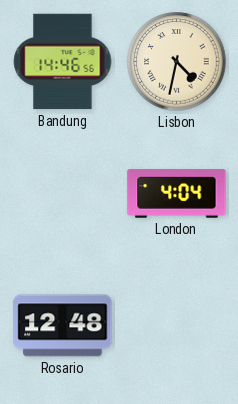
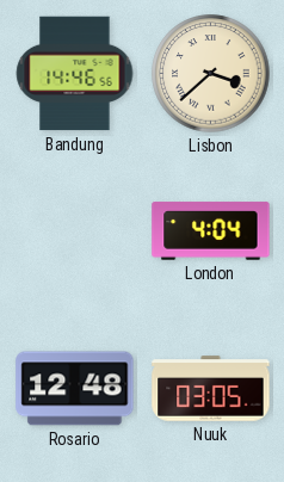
Lisbon: 4:32 -> 3:38 (211, 74)
Nuuk: none -> 03:05 (211, 389)
